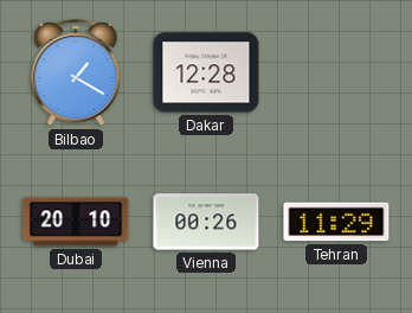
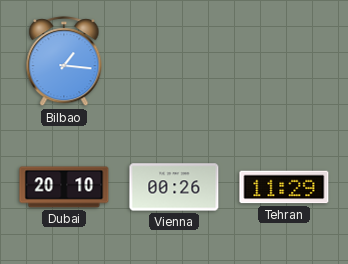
Bilbao: 1:20 -> 1:16 (64, 62)
Dakar: 12:28 -> none (206, 72)
